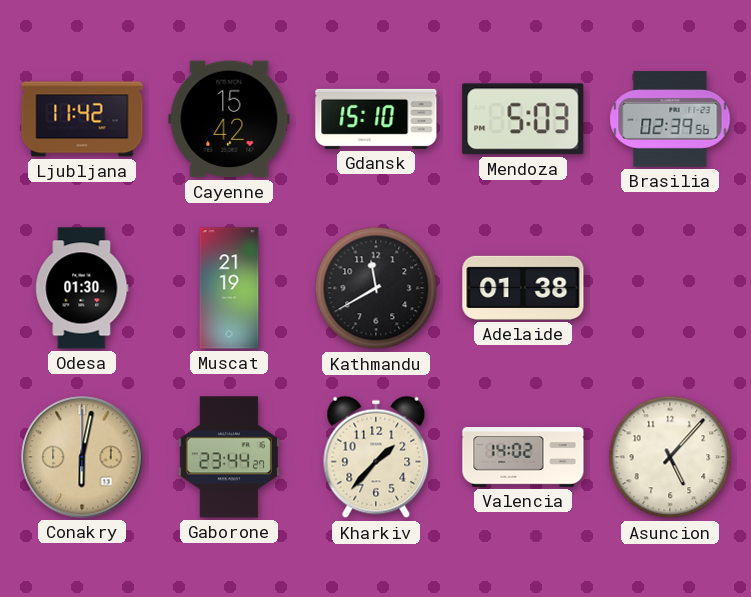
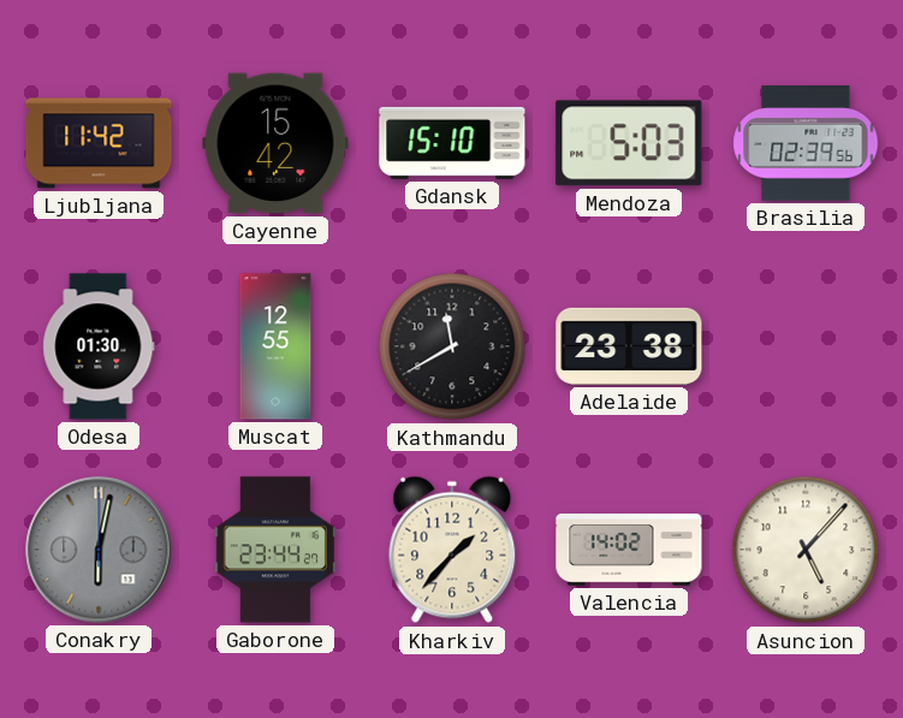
Muscat: 21:19 -> 12:55 (275, 346)
Adelaide: 01:38 -> 23:38 (629, 346)
Conakry dial: champagne -> grey (99, 550)
